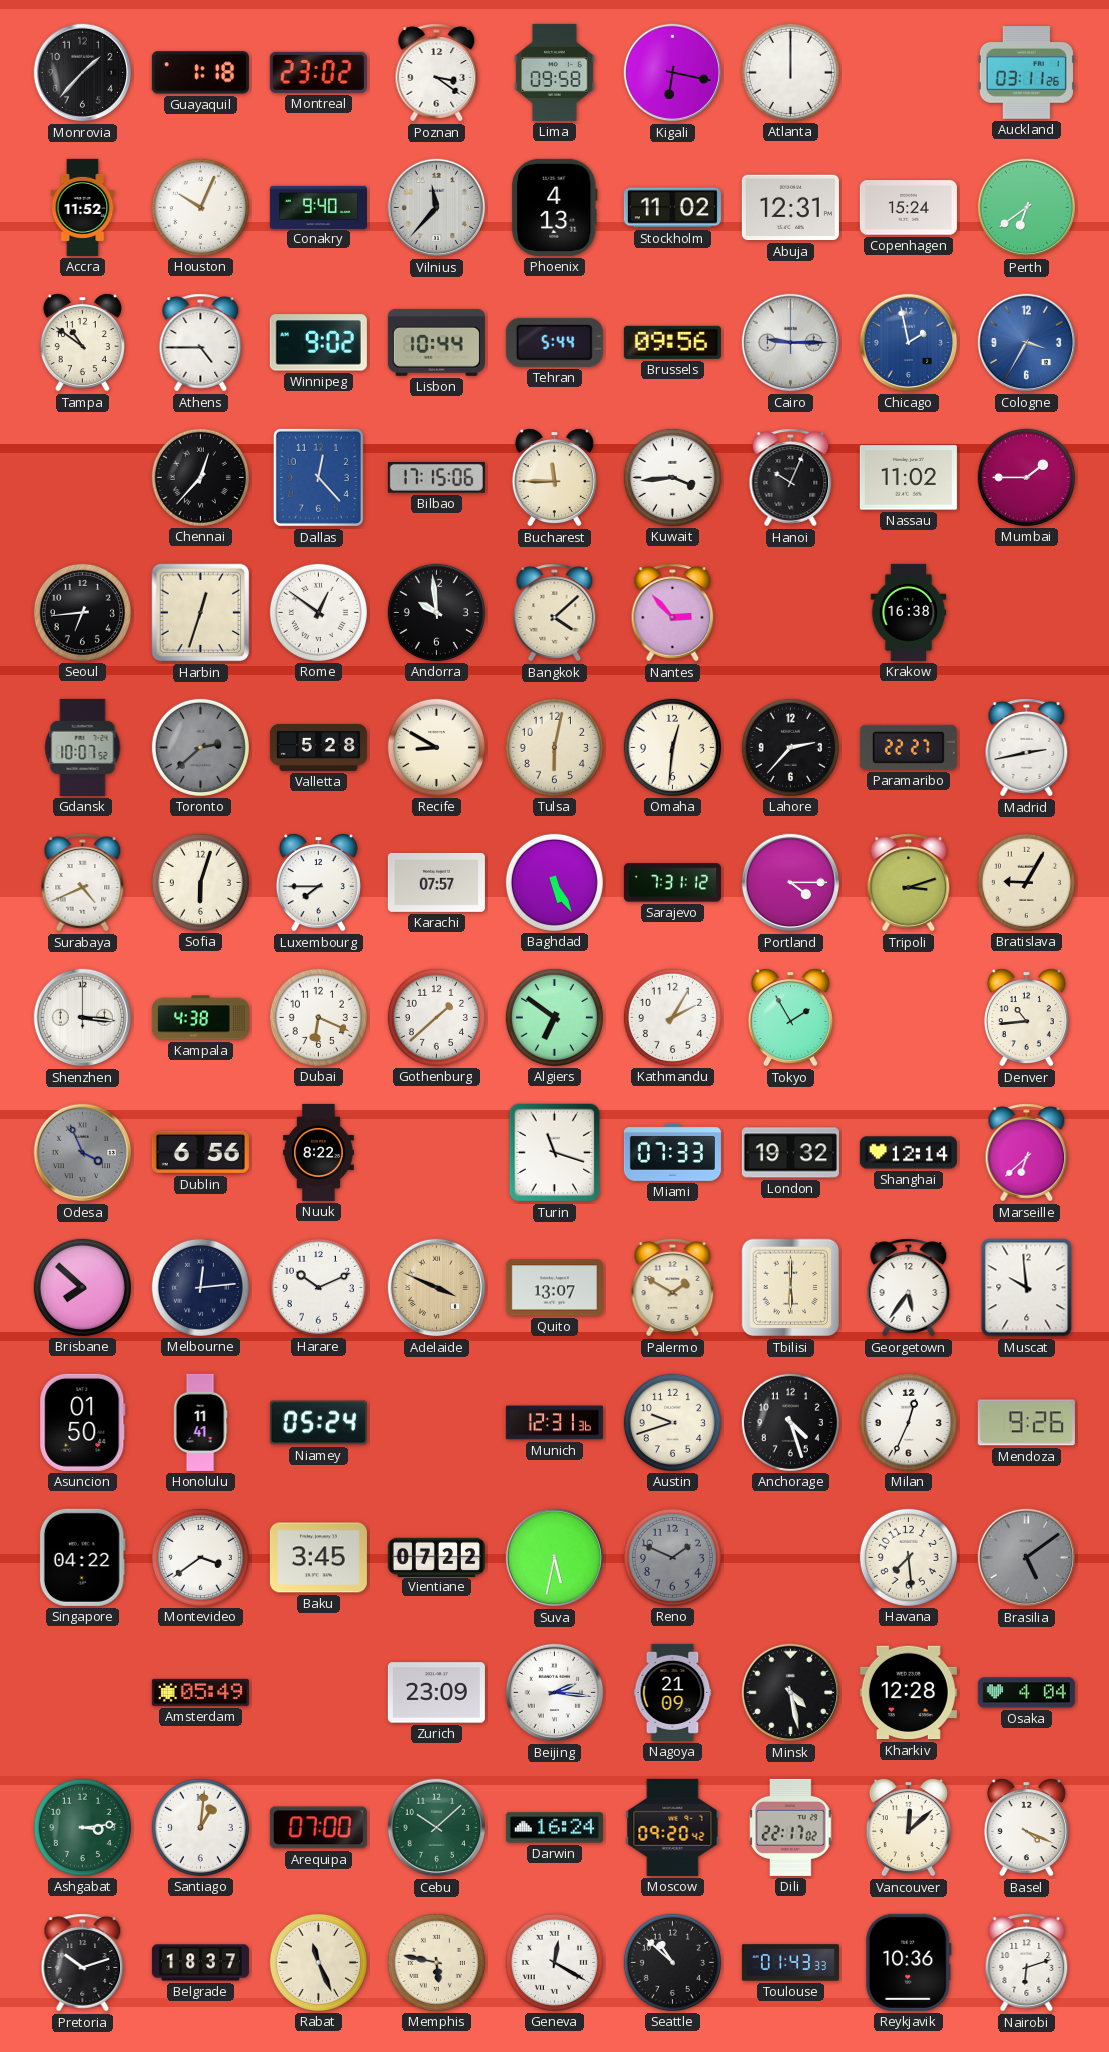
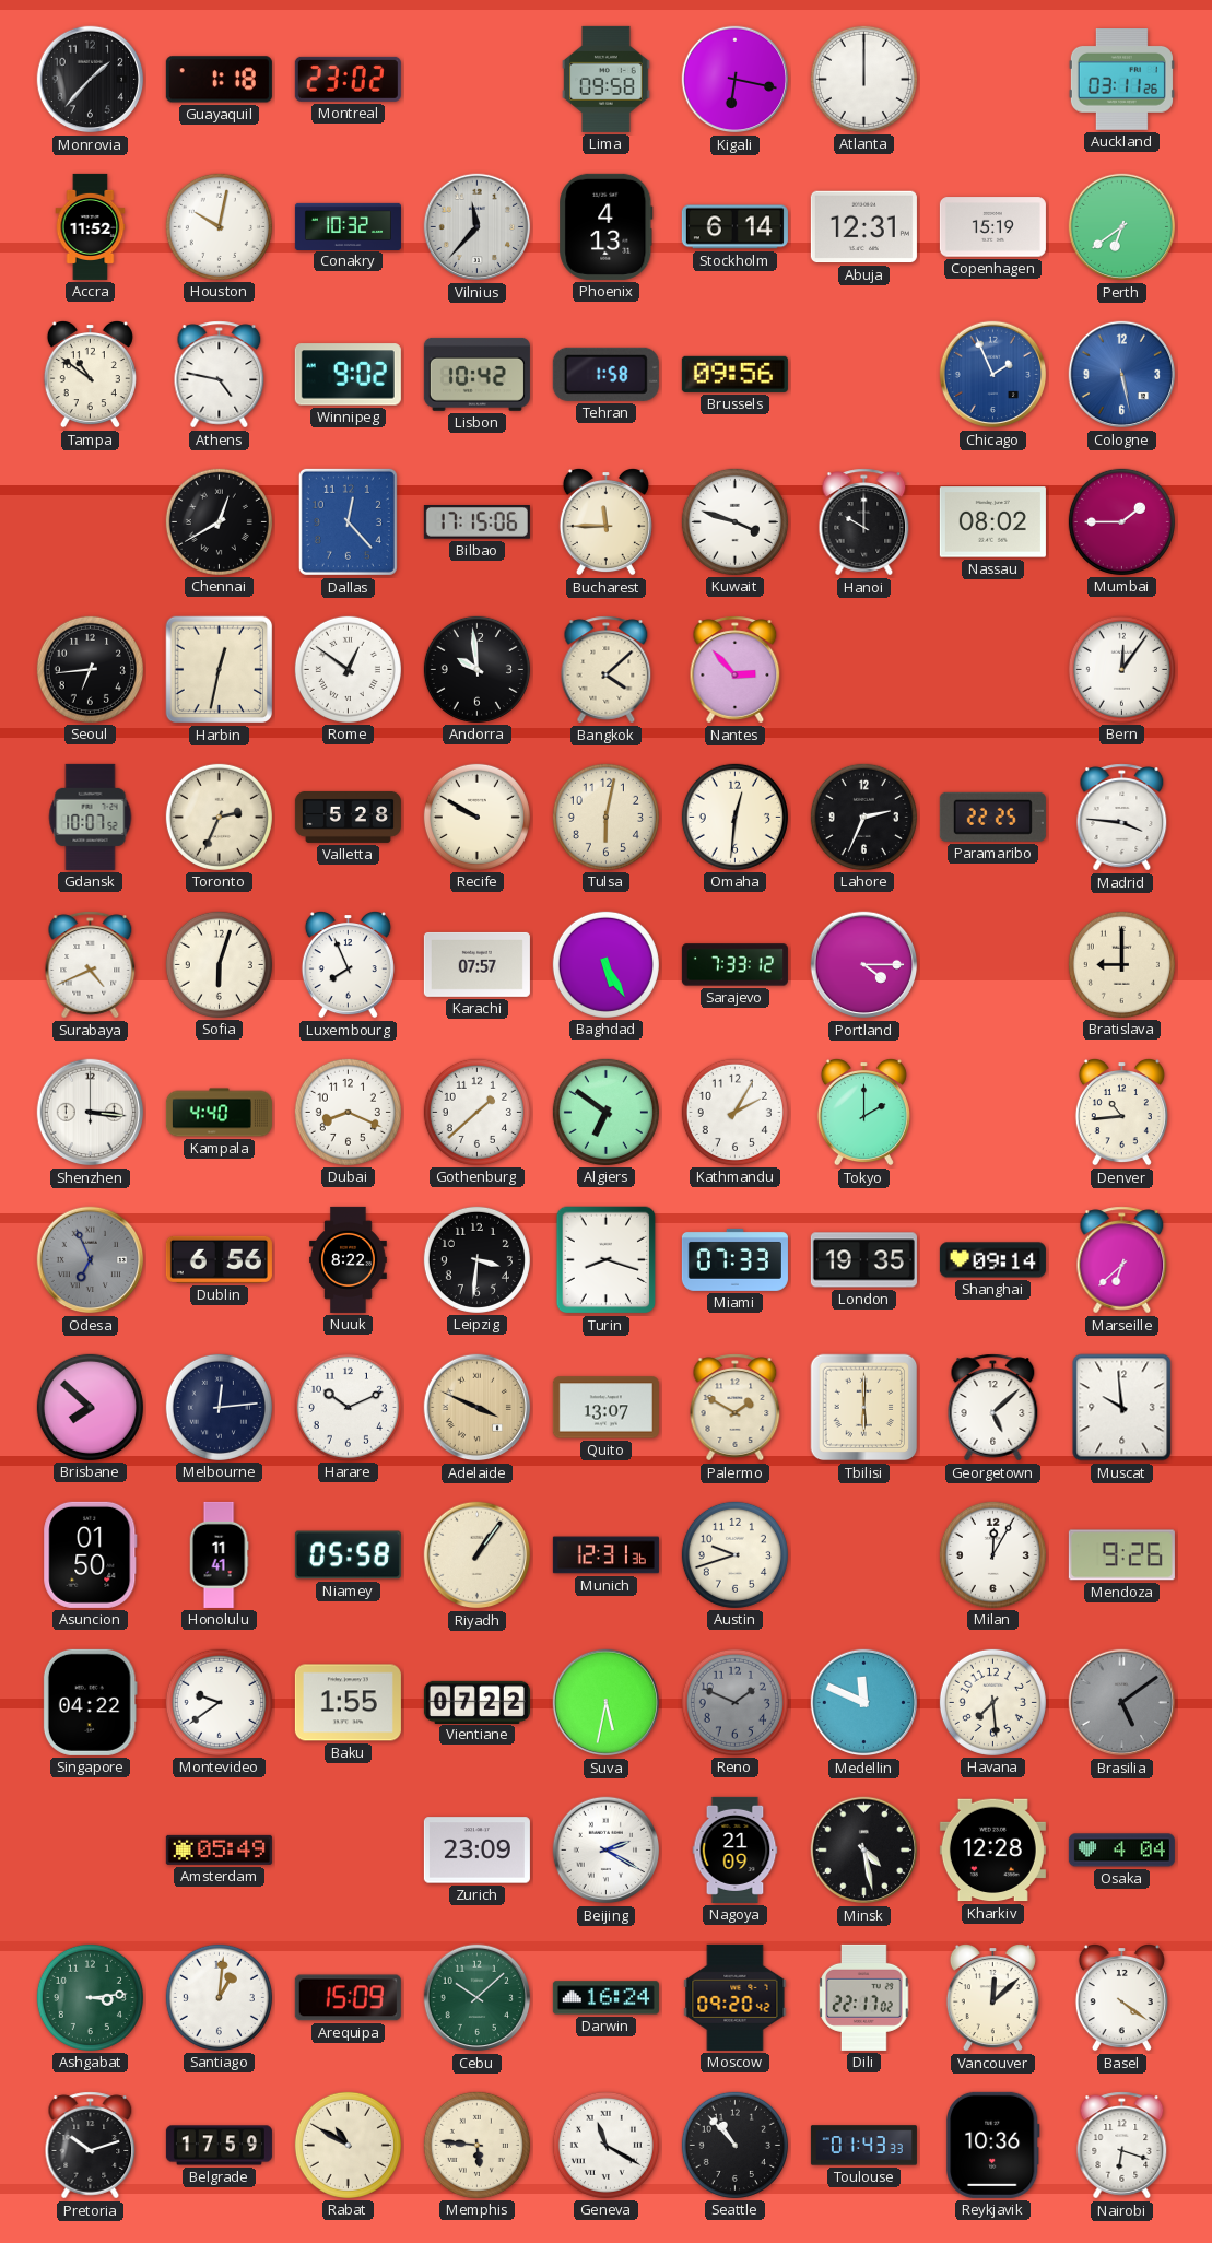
Poznan: 3:21 -> none (437, 73)
Houston: 10:04 -> 10:02 (219, 226)
Conakry: 9:40 -> 10:32 (348, 226)
Stockholm: 11:02 -> 6:14 (734, 227)
Copenhagen: 15:24 -> 15:19 (992, 227)
Athens: 4:45 -> 4:47 (220, 375)
Lisbon: 10:44 -> 10:42 (476, 374)
Tehran: 5:44 -> 1:58 (605, 374)
Cairo: 9:15 -> none (791, 343)
Chicago: 1:58 -> 1:56 (993, 375)
Cologne: 3:35 -> 5:28 (1122, 375)
Chennai: 12:37 -> 12:40 (219, 521)
Kuwait: 3:44 -> 3:48 (734, 521)
Hanoi: 10:04 -> 10:00 (864, 522)
Nassau: 11:02 -> 08:02 (992, 522)
Harbin: 12:33 -> 12:32 (220, 670)
Krakow: 16:38 -> none (909, 612)
Bern: none -> 12:06 (1121, 669)
Toronto: 2:38 -> 2:34 (219, 817)
Toronto dial: grey -> cream (219, 817)
Recife: 8:50 -> 9:50 (476, 817)
Lahore: 2:37 -> 2:34 (863, 817)
Paramaribo: 22:27 -> 22:25 (992, 817)
Madrid: 2:43 -> 3:46 (1122, 818)
Luxembourg: 7:45 -> 7:56 (348, 965)
Sarajevo: 7:31 -> 7:33 (734, 965)
Tripoli: 3:12 -> none (909, 883)
Bratislava: 9:05 -> 9:00 (1121, 964)
Kampala: 4:38 -> 4:40 (219, 1113)
Dubai: 6:19 -> 8:19 (348, 1112)
Tokyo: 1:55 -> 2:00 (863, 1113)
Odesa: 3:56 -> 6:56 (91, 1260)
Leipzig: none -> 3:31 (476, 1259)
Turin: 11:18 -> 8:18 (607, 1260)
London: 19:32 -> 19:35 (863, 1260)
Shanghai: 12:14 -> 09:14 (992, 1260)
Georgetown: 5:36 -> 5:08 (993, 1408)
Niamey: 05:24 -> 05:58 (348, 1555)
Riyadh: none -> 1:06 (478, 1555)
Anchorage: 4:27 -> none (790, 1422)
Milan: 12:34 -> 12:05 (992, 1554)
Montevideo: 3:39 -> 9:39 (219, 1702)
Baku: 3:45 -> 1:55 (348, 1703)
Medellin: none -> 11:49 (864, 1703)
Beijing: 2:16 -> 2:20 (607, 1851)
Arequipa: 07:00 -> 15:09 (348, 1998)
Basel: 4:19 -> 4:21 (1121, 1998)
Belgrade: 18:37 -> 17:59 (219, 2146)
Rabat: 11:26 -> 10:50 (348, 2145)
Memphis: 5:47 -> 5:46 (476, 2145)
Geneva: 12:20 -> 11:20 (605, 2145)
Seattle: 10:52 -> 10:53 (734, 2145)
Nairobi: 6:12 -> 6:18 (1122, 2146)
